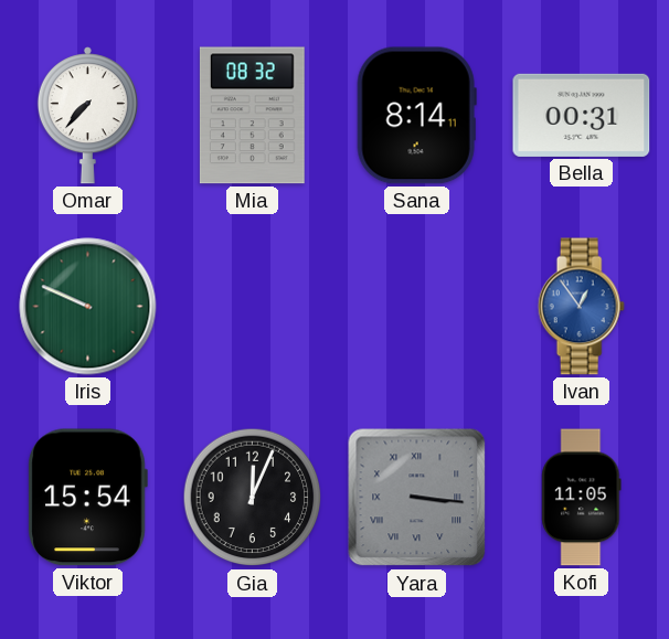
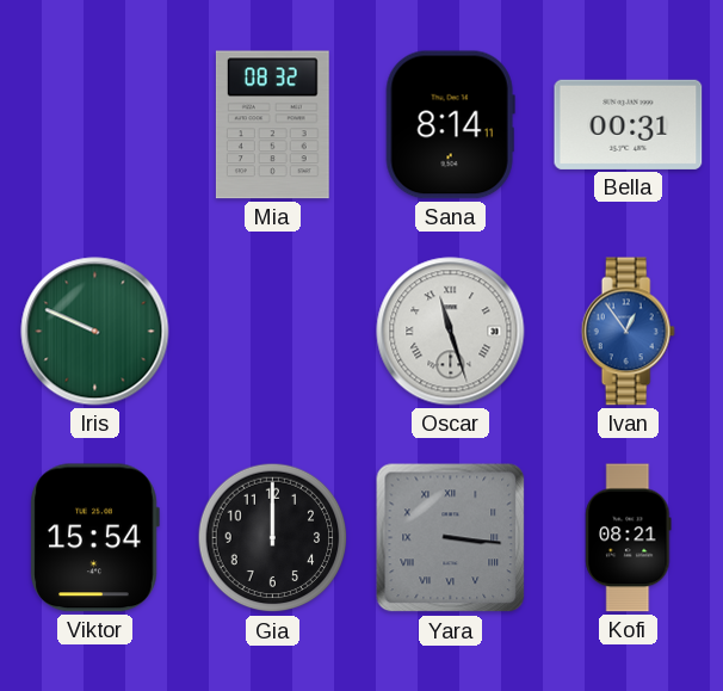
Omar: 7:37 -> none (87, 116)
Oscar: none -> 11:27 (451, 332)
Gia: 12:04 -> 12:00 (273, 538)
Kofi: 11:05 -> 08:21 (629, 538)
